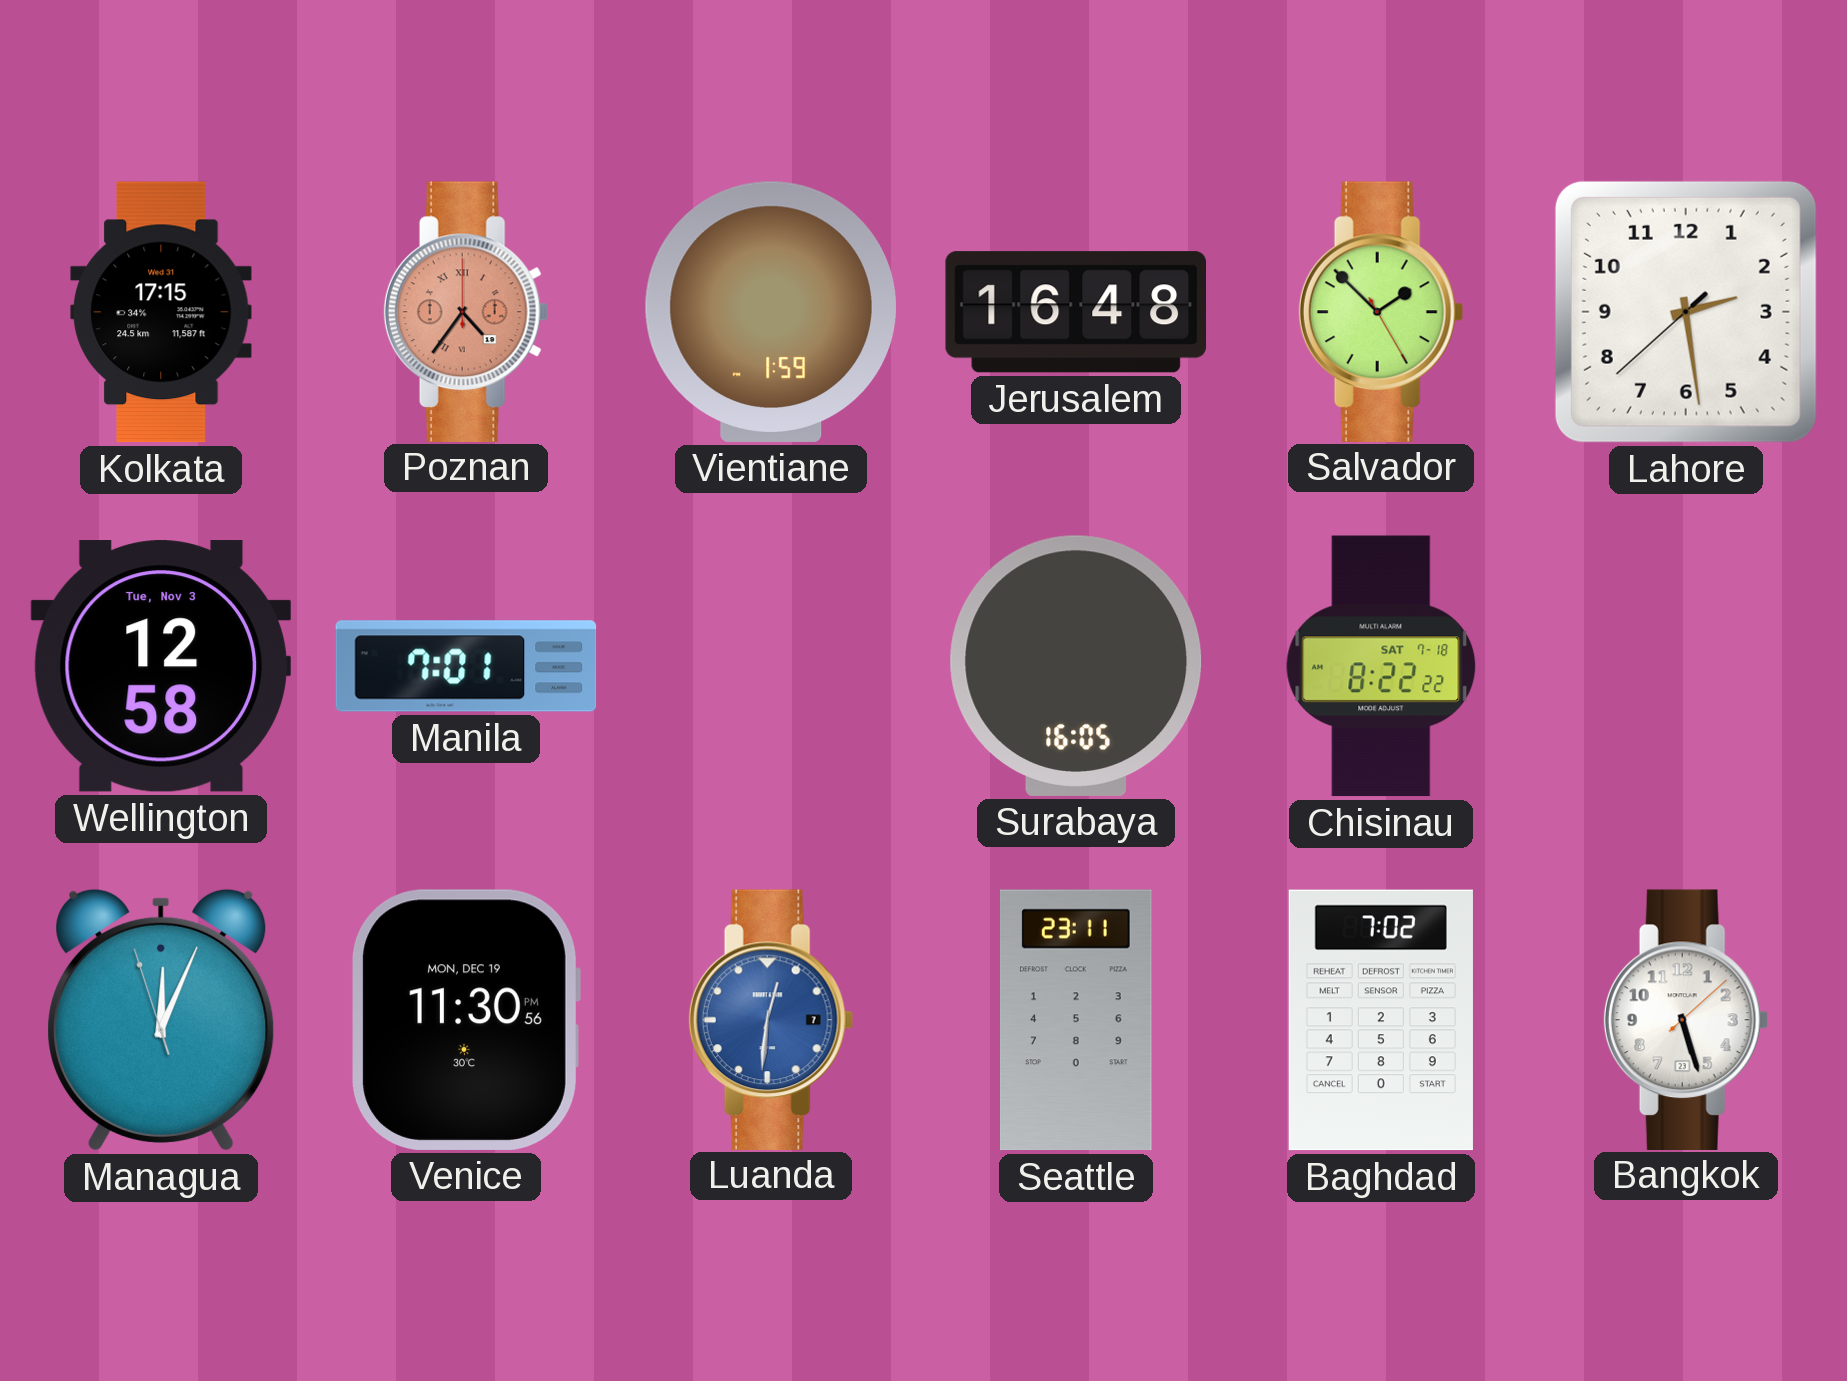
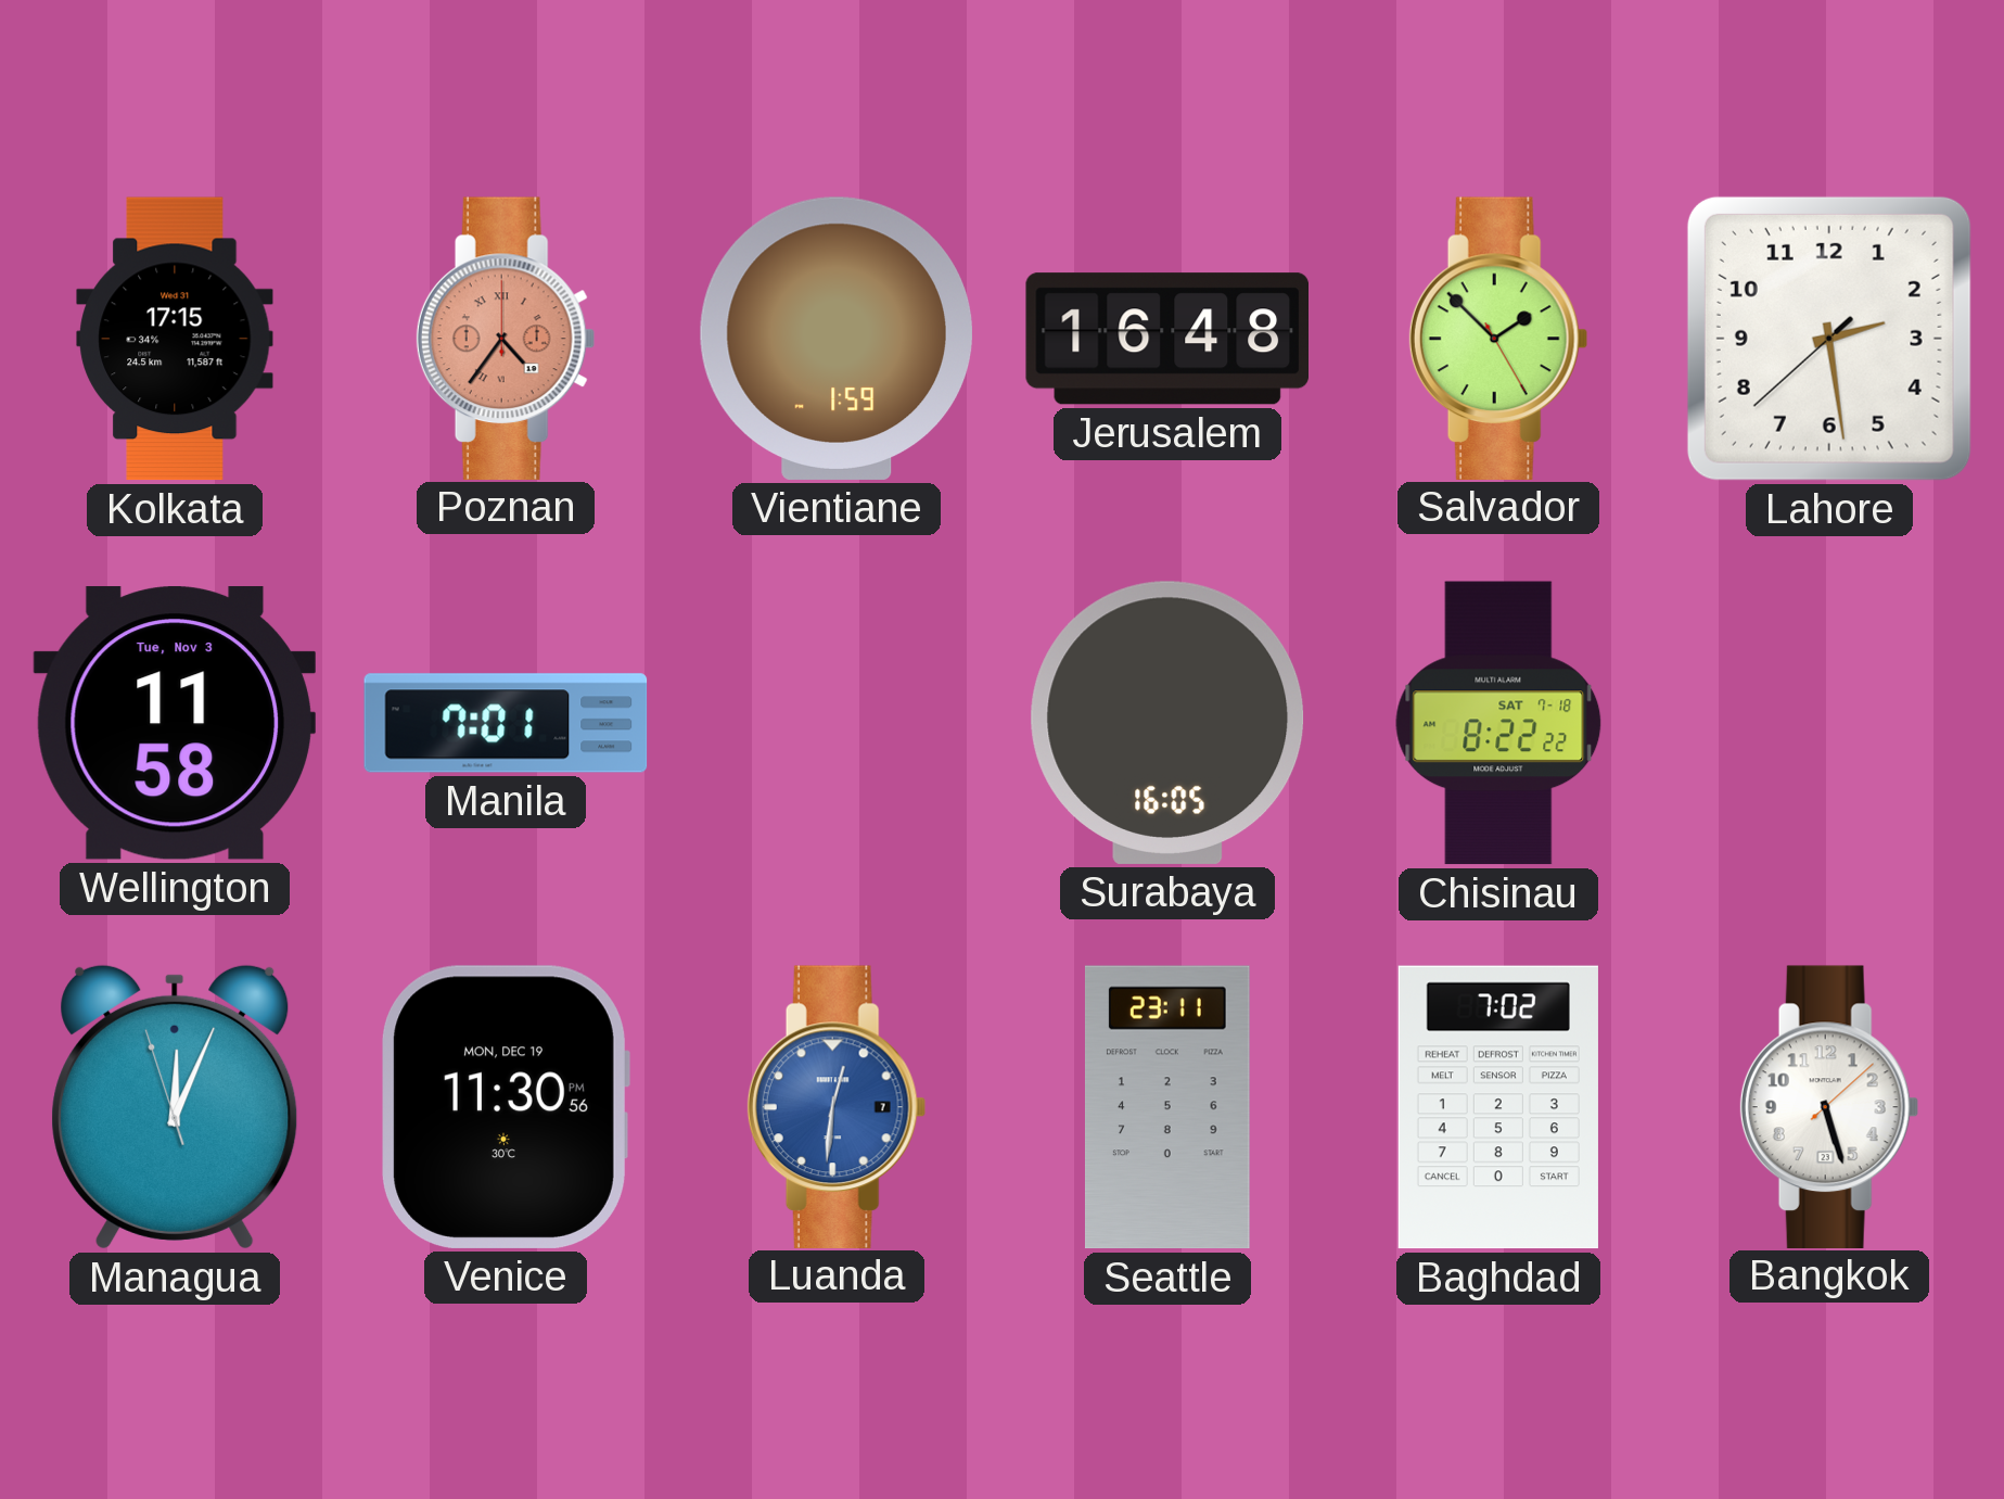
Wellington: 12:58 -> 11:58 (175, 723)
